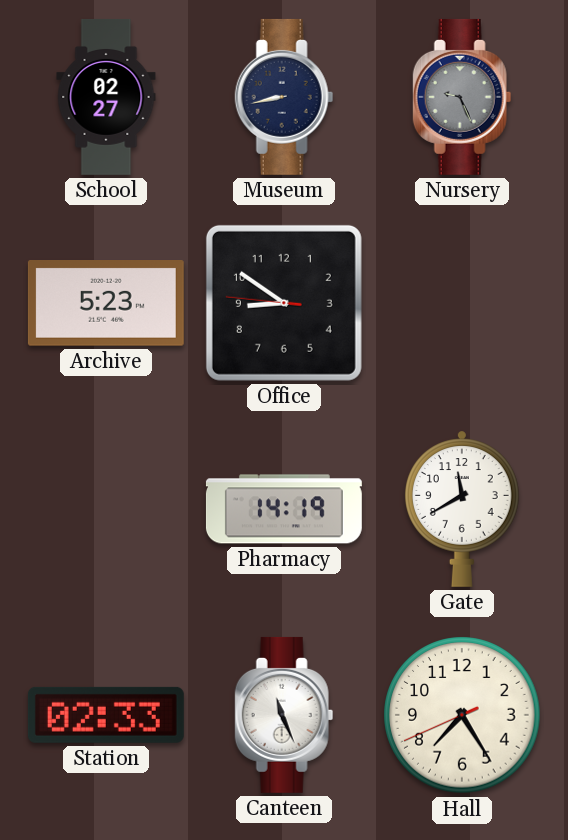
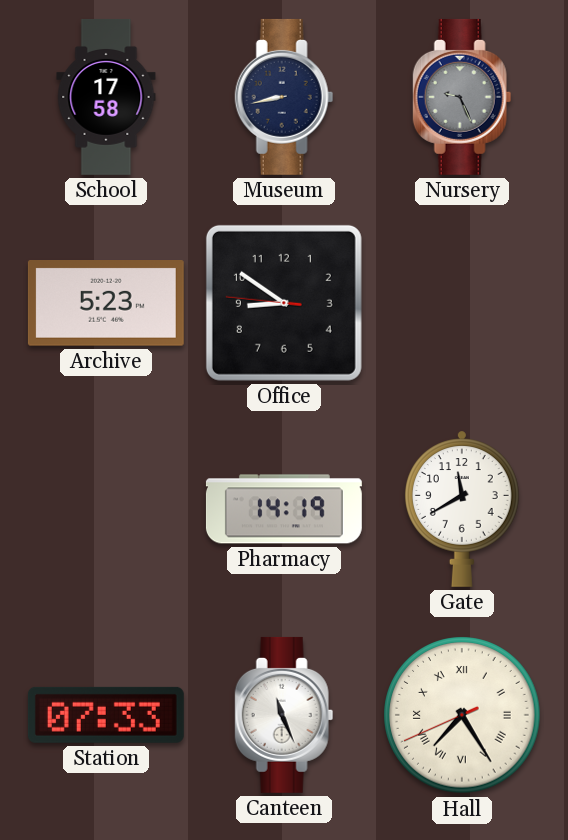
School: 02:27 -> 17:58 (106, 97)
Station: 02:33 -> 07:33 (106, 715)
Hall numerals: Arabic -> Roman (462, 715)
